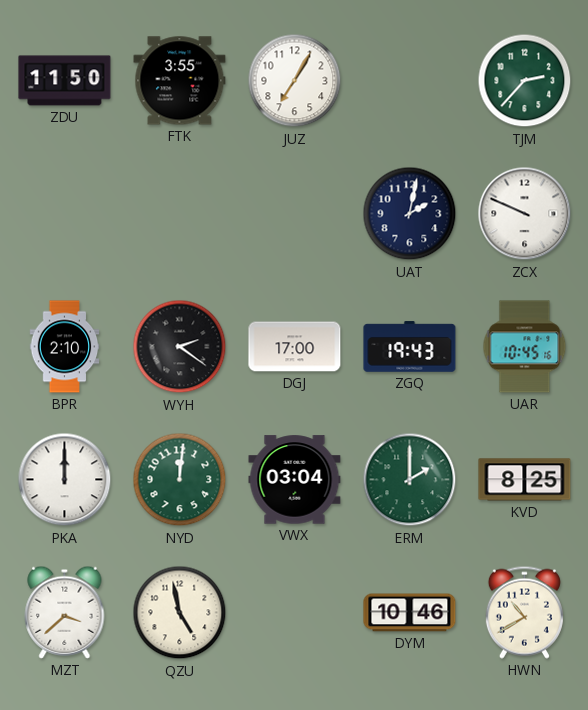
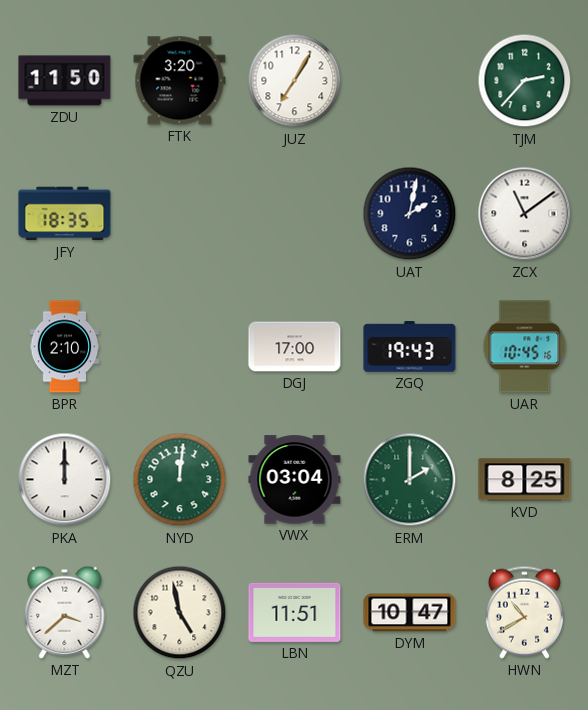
FTK: 3:55 -> 3:20 (180, 81)
JFY: none -> 18:35 (65, 214)
ZCX: 9:49 -> 11:09 (525, 214)
WYH: 2:21 -> none (180, 347)
LBN: none -> 11:51 (295, 612)
DYM: 10:46 -> 10:47 (410, 613)
